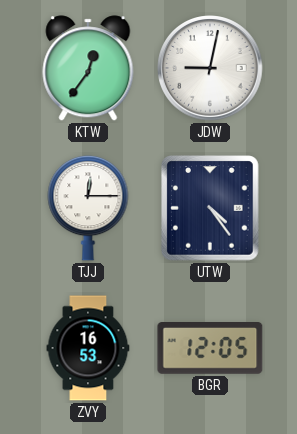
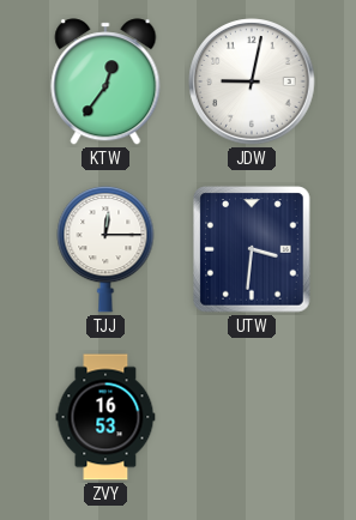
UTW: 4:24 -> 3:31 (252, 249)
BGR: 12:05 -> none (210, 349)
